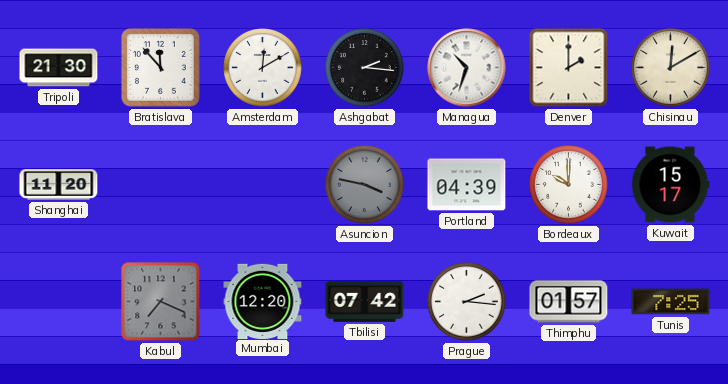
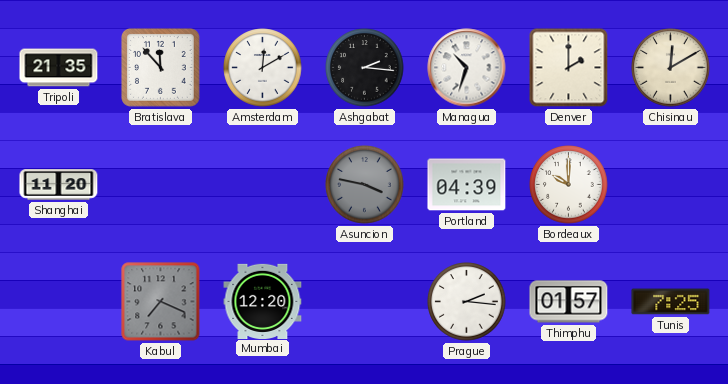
Tripoli: 21:30 -> 21:35 (59, 68)
Kuwait: 15:17 -> none (670, 185)
Tbilisi: 07:42 -> none (365, 301)
